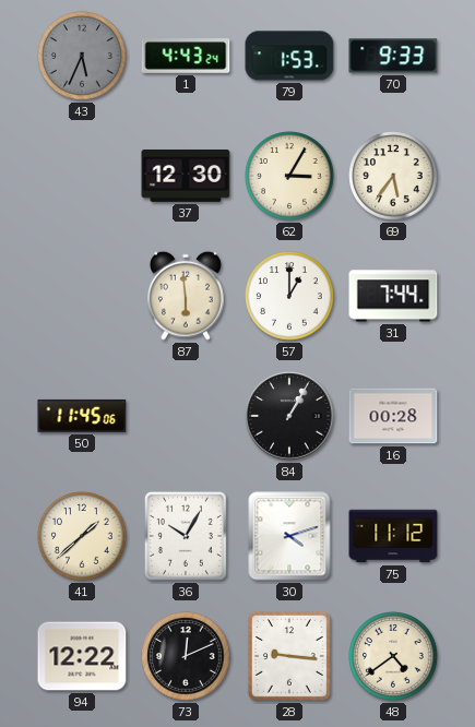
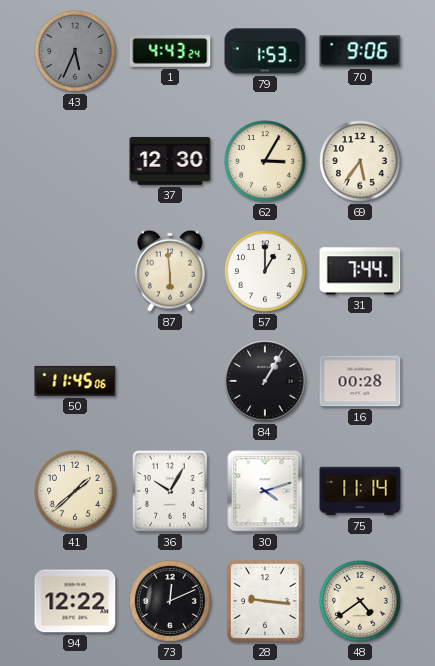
70: 9:33 -> 9:06 (360, 51)
75: 11:12 -> 11:14 (360, 491)
